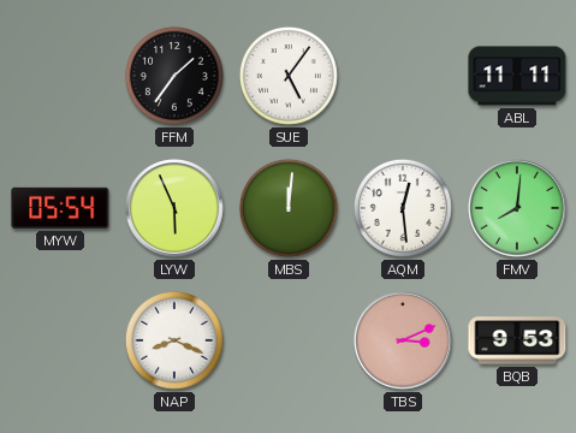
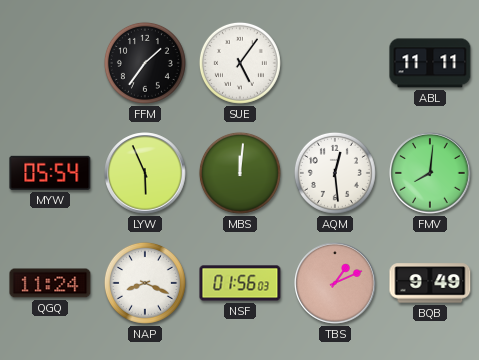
QGQ: none -> 11:24 (50, 283)
NSF: none -> 01:56 (240, 283)
TBS: 3:11 -> 1:11 (335, 283)
BQB: 9:53 -> 9:49 (430, 283)
